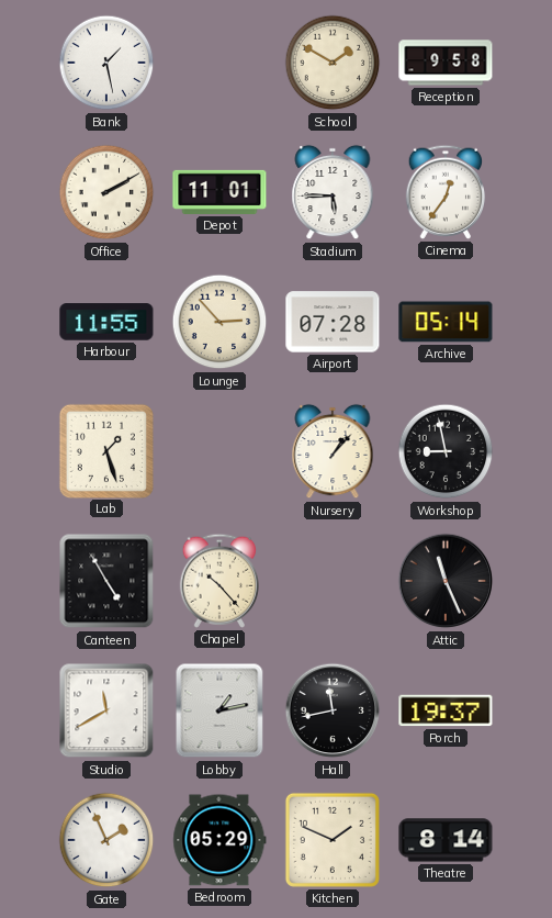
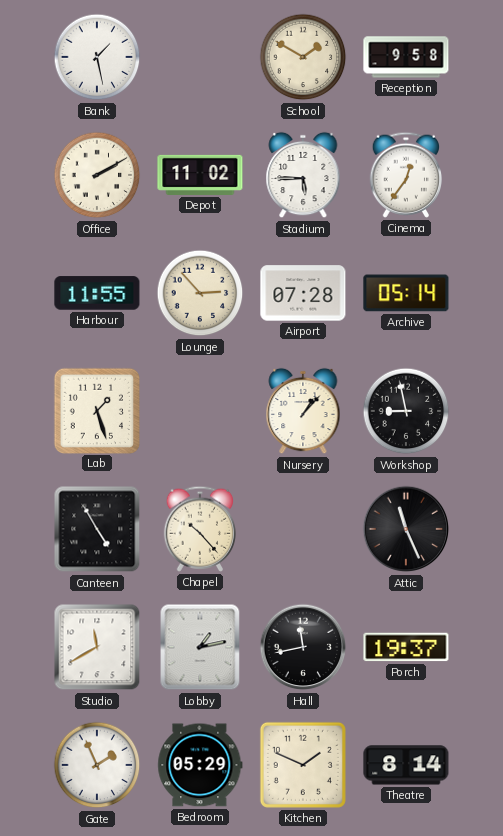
Depot: 11:01 -> 11:02 (200, 175)
